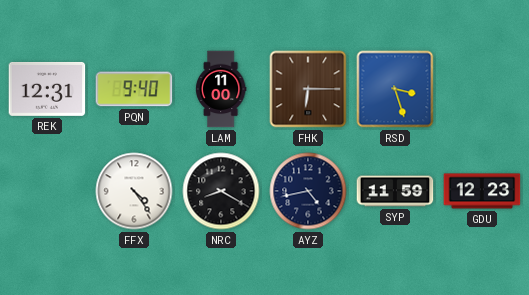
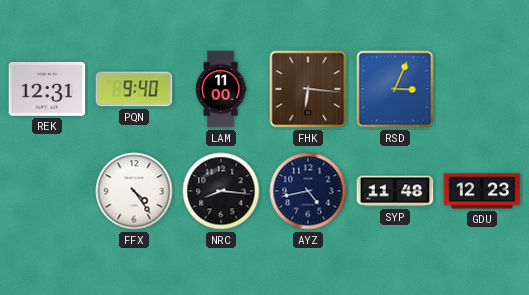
FHK: 6:15 -> 6:16 (308, 89)
RSD: 3:27 -> 3:04 (395, 89)
NRC: 8:20 -> 8:16 (221, 191)
SYP: 11:59 -> 11:48 (395, 191)
